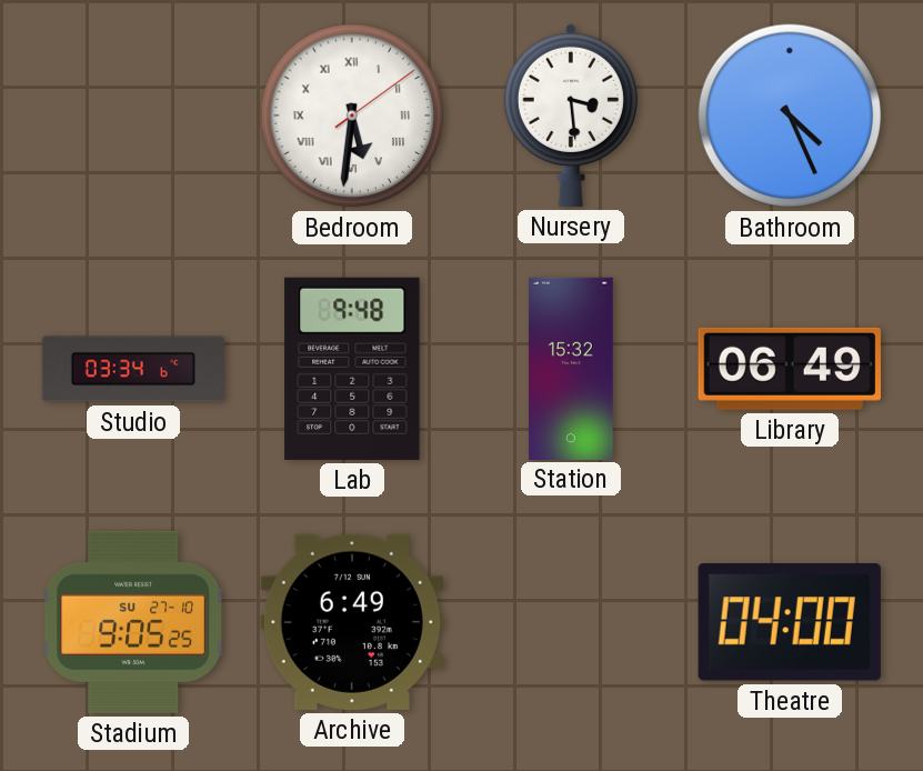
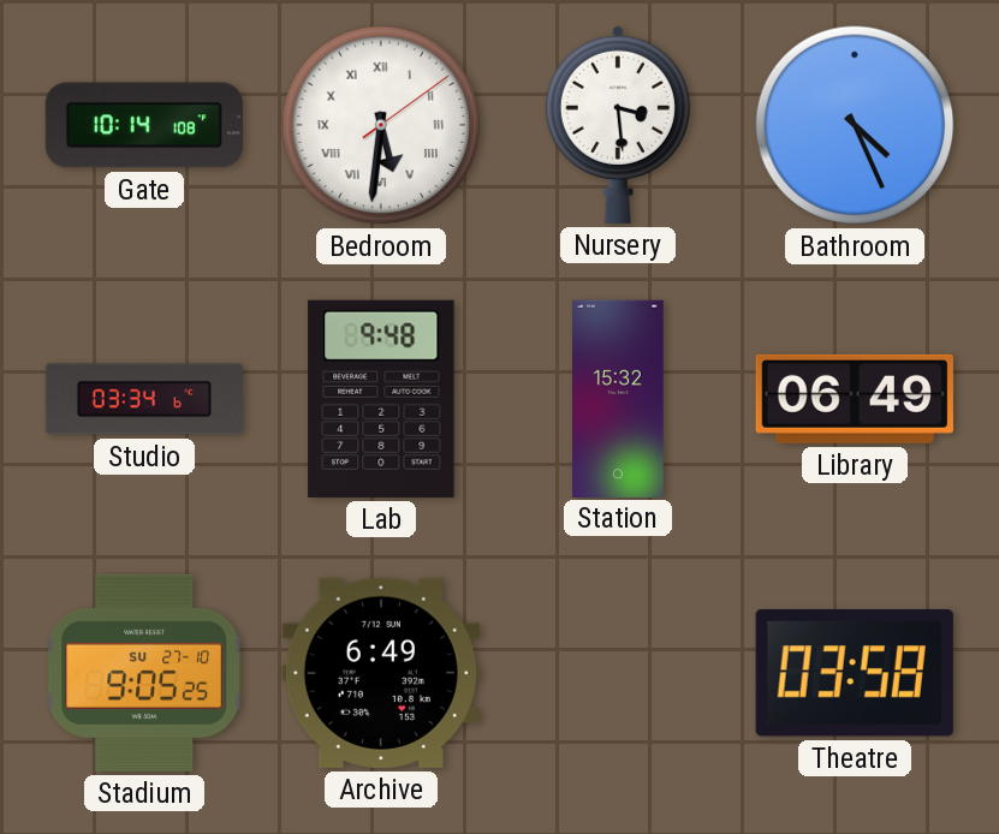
Gate: none -> 10:14 (144, 125)
Theatre: 04:00 -> 03:58 (855, 674)
